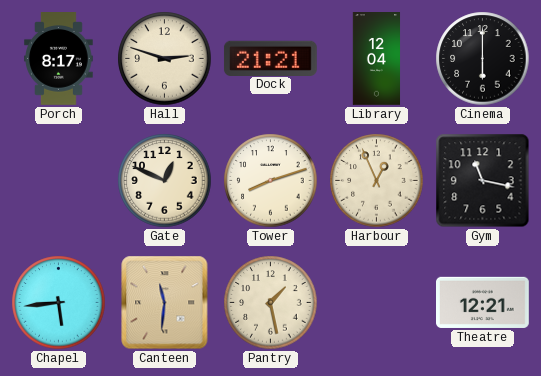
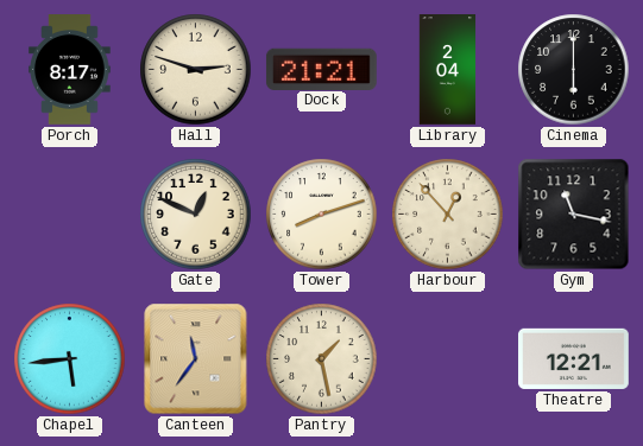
Library: 12:04 -> 2:04 (448, 70)
Harbour: 12:56 -> 12:53 (448, 215)
Canteen: 11:31 -> 11:36 (196, 359)
